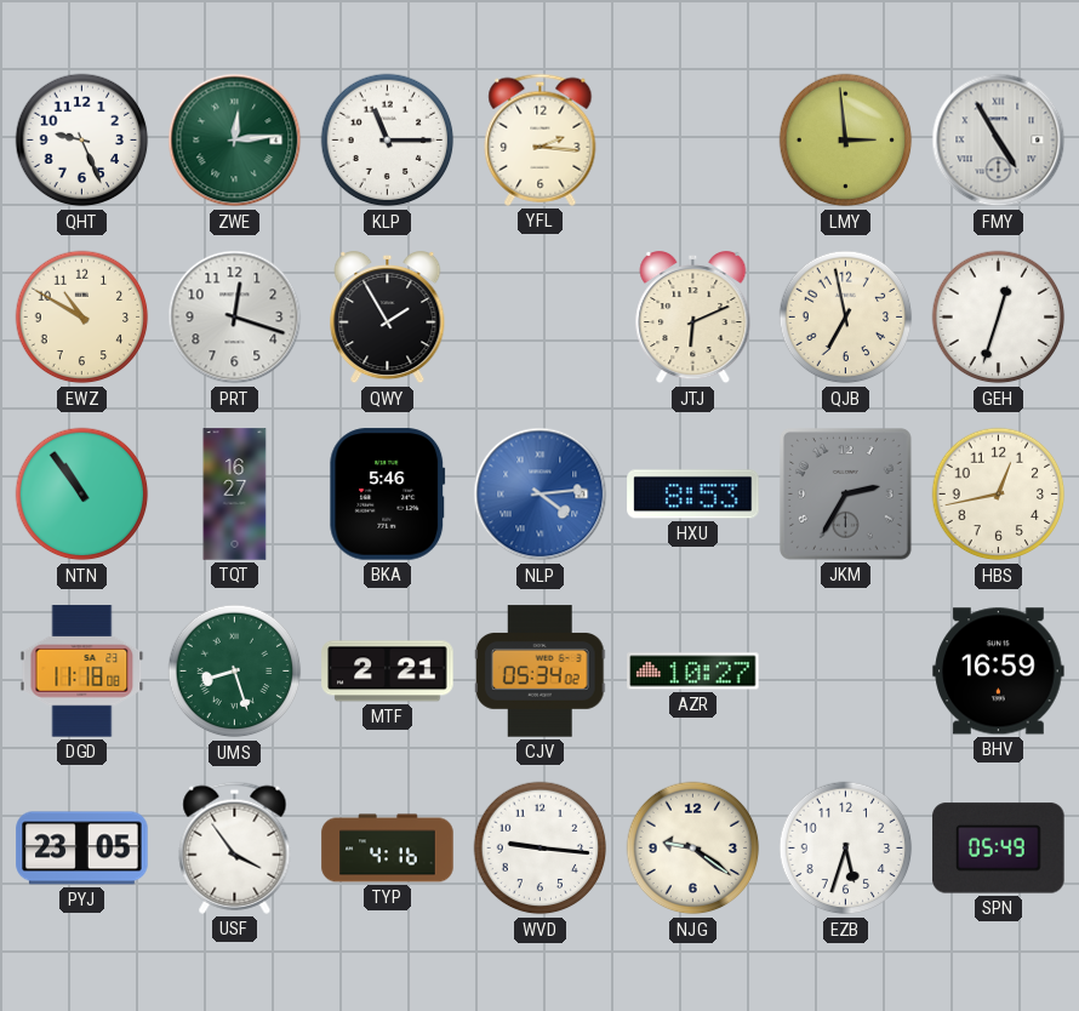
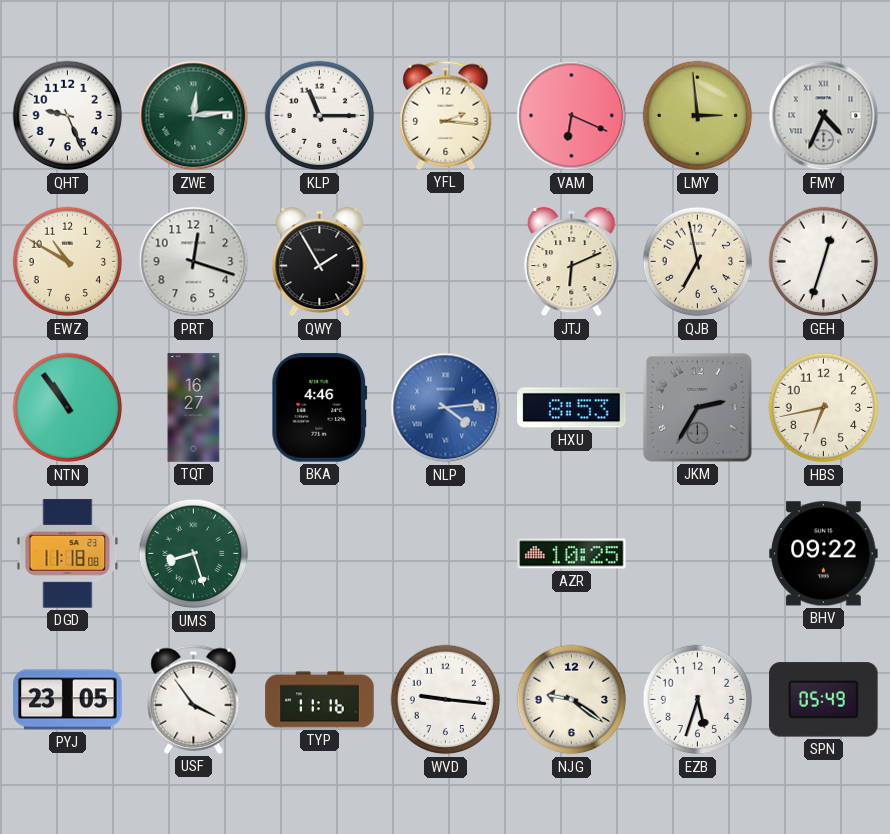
VAM: none -> 6:19 (572, 116)
FMY: 4:55 -> 4:34 (824, 116)
BKA: 5:46 -> 4:46 (320, 408)
HBS: 12:43 -> 6:43 (824, 408)
MTF: 2:21 -> none (388, 672)
CJV: 05:34 -> none (539, 672)
AZR: 10:27 -> 10:25 (572, 554)
BHV: 16:59 -> 09:22 (824, 554)
TYP: 4:16 -> 11:16 (320, 700)
